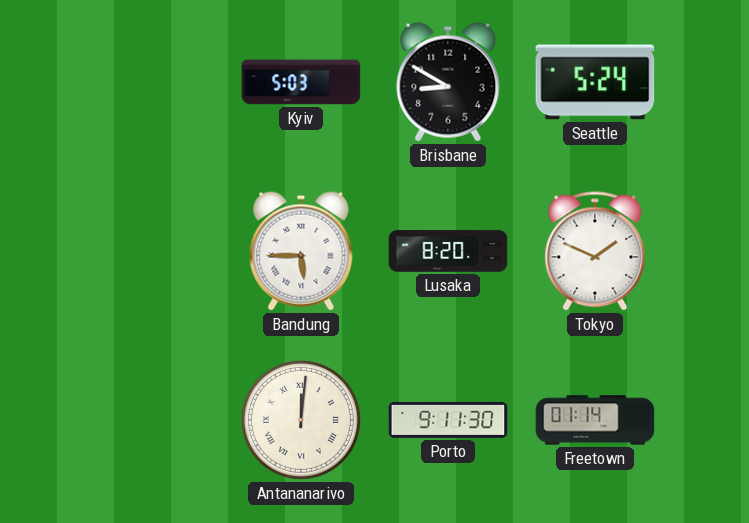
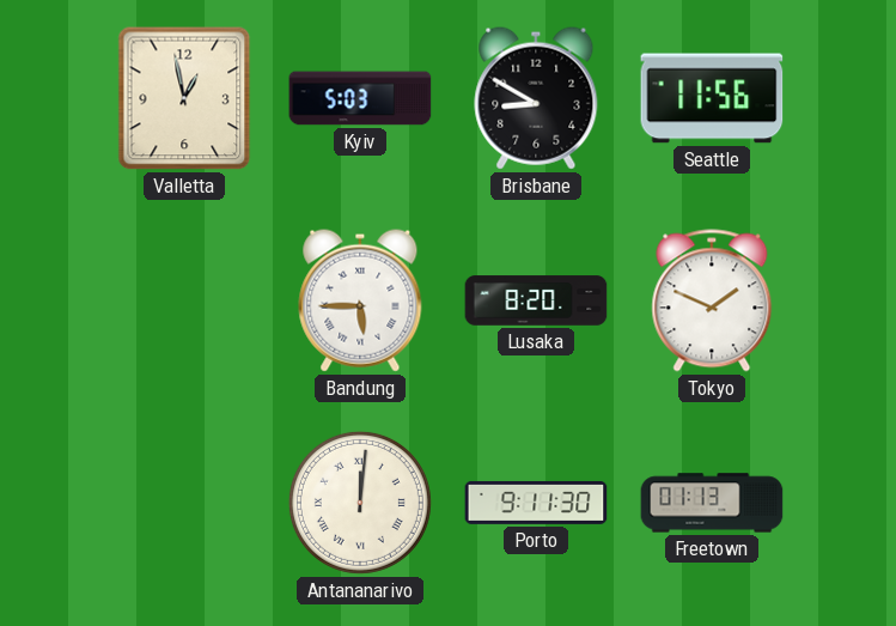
Valletta: none -> 12:58 (184, 98)
Seattle: 5:24 -> 11:56 (712, 98)
Freetown: 01:14 -> 01:13 (712, 503)
